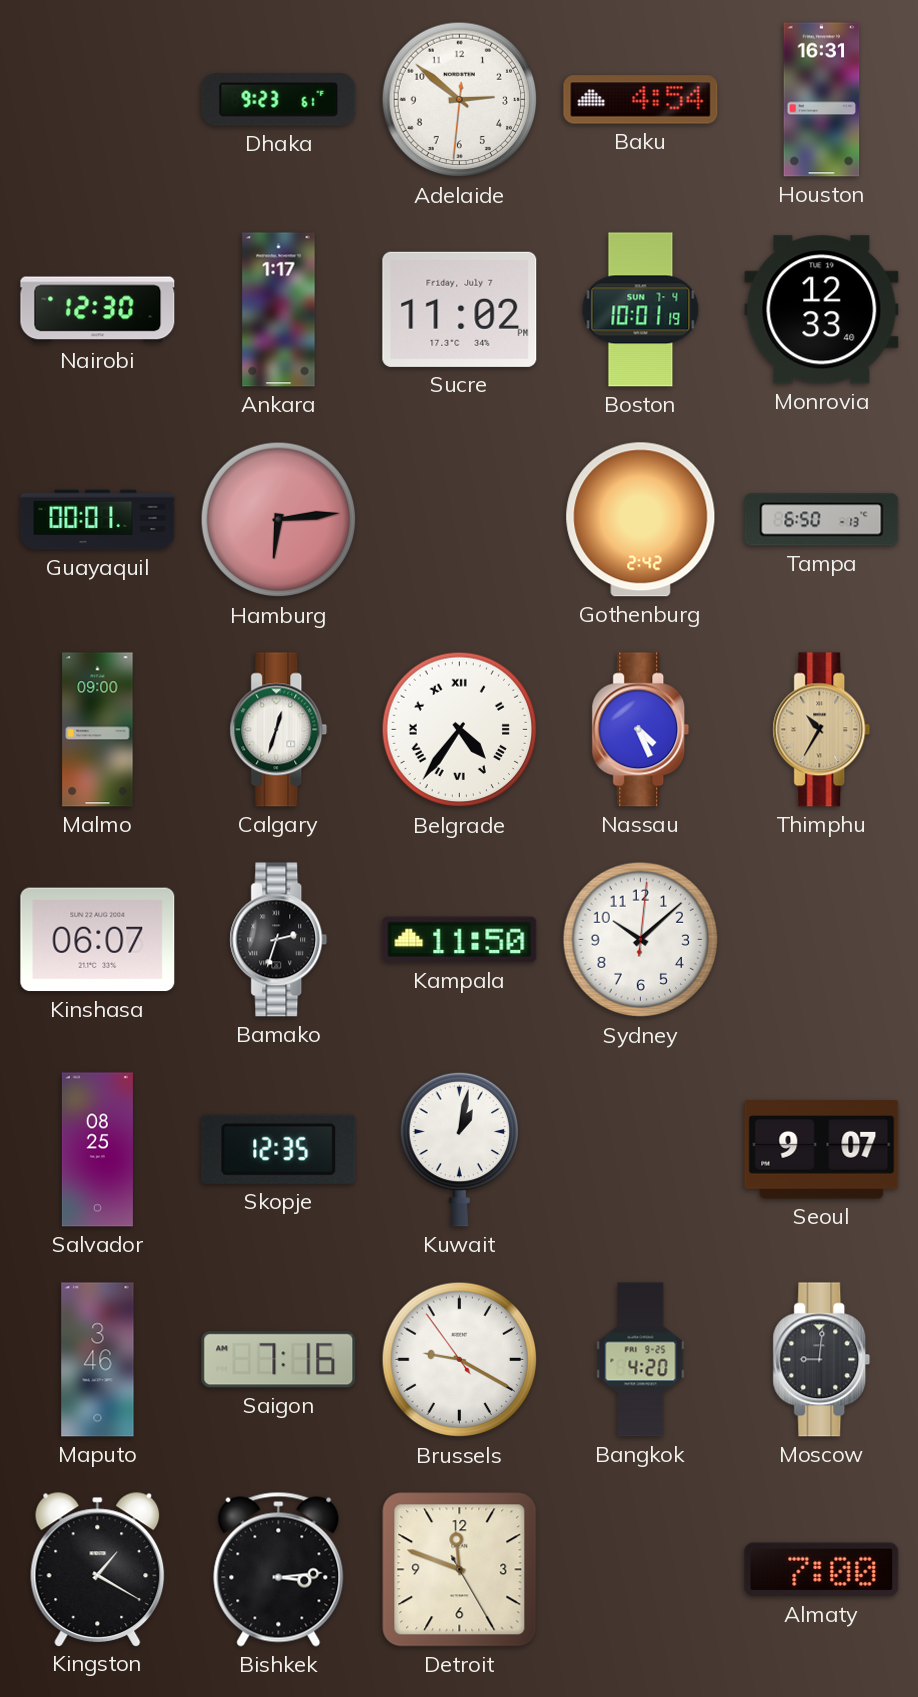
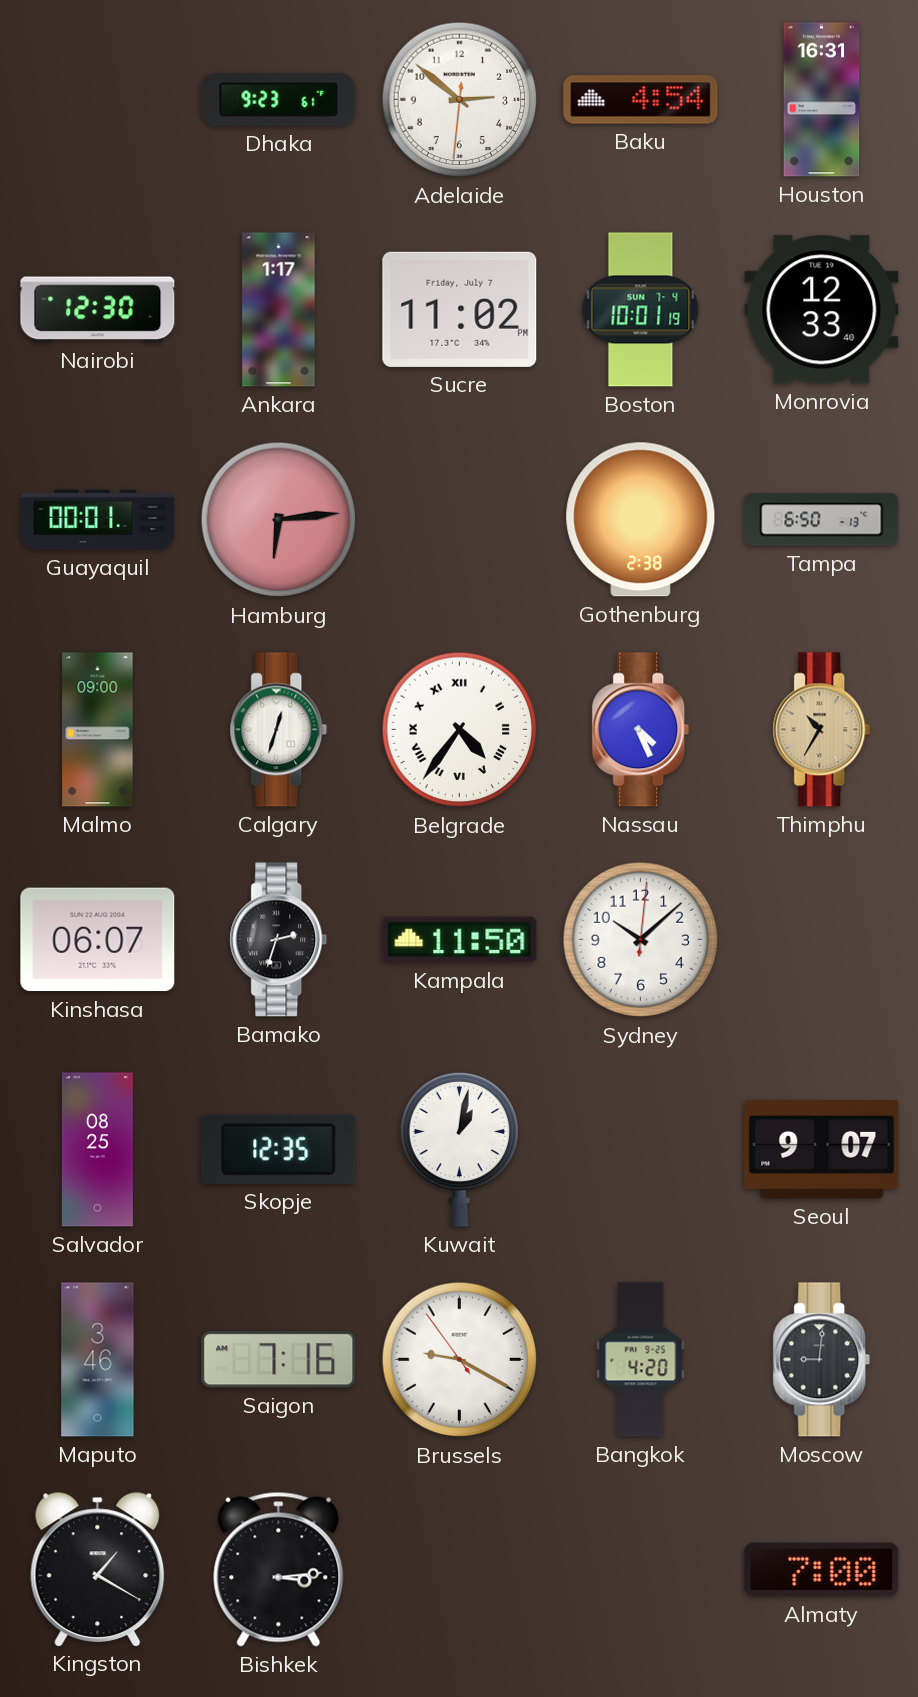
Gothenburg: 2:42 -> 2:38 (641, 520)
Detroit: 11:48 -> none (460, 1570)
